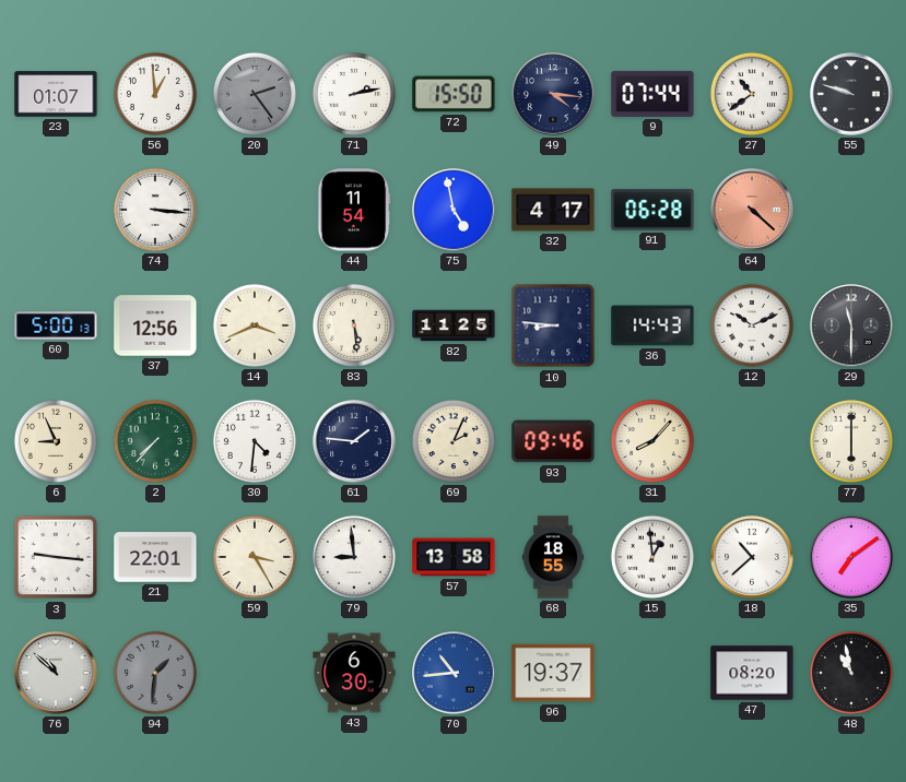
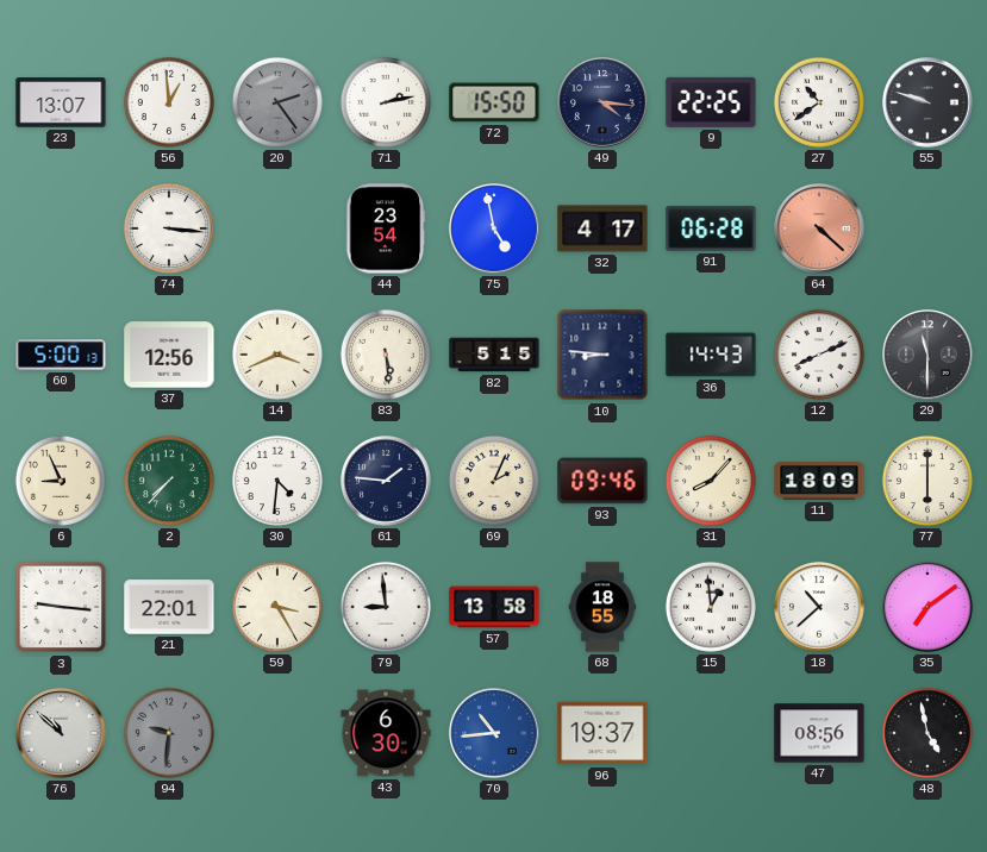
23: 01:07 -> 13:07 (61, 102)
9: 07:44 -> 22:25 (711, 102)
44: 11:54 -> 23:54 (386, 228)
82: 11:25 -> 5:15 (494, 355)
12: 10:11 -> 8:11 (819, 355)
11: none -> 18:09 (819, 481)
94: 1:31 -> 9:31 (169, 733)
47: 08:20 -> 08:56 (819, 733)
48: 10:58 -> 4:58 (927, 733)
